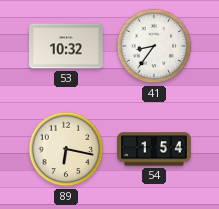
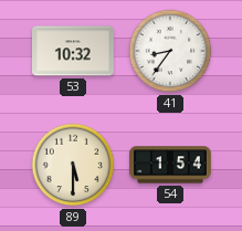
89: 6:17 -> 5:30 (73, 165)
